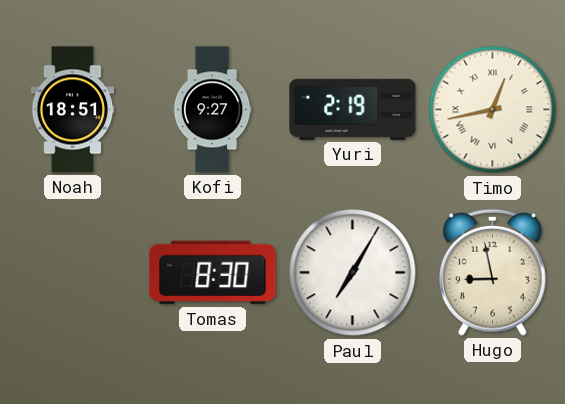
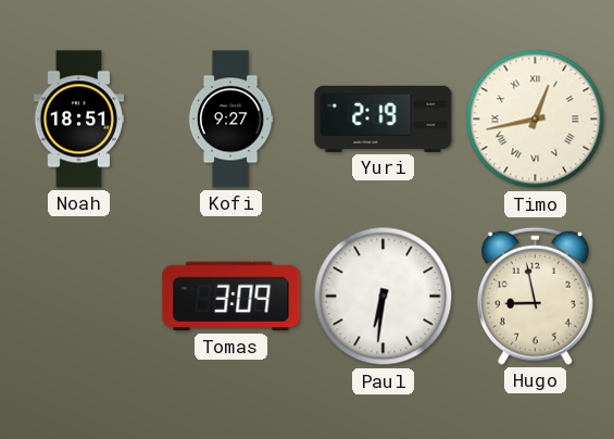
Tomas: 8:30 -> 3:09 (231, 297)
Paul: 7:05 -> 6:31 (384, 297)
